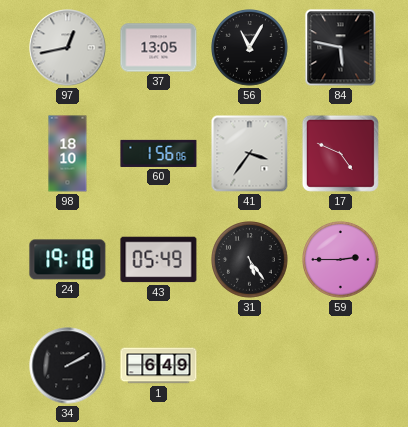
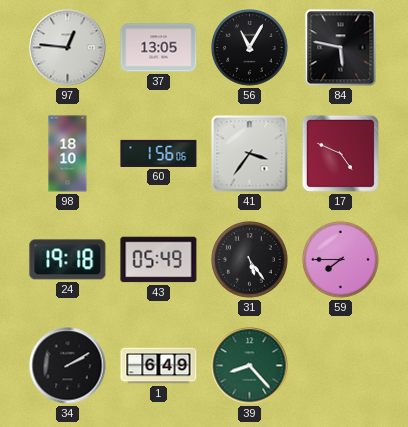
97: 12:43 -> 12:46 (68, 48)
59: 2:45 -> 7:45 (341, 260)
39: none -> 8:23 (250, 366)
